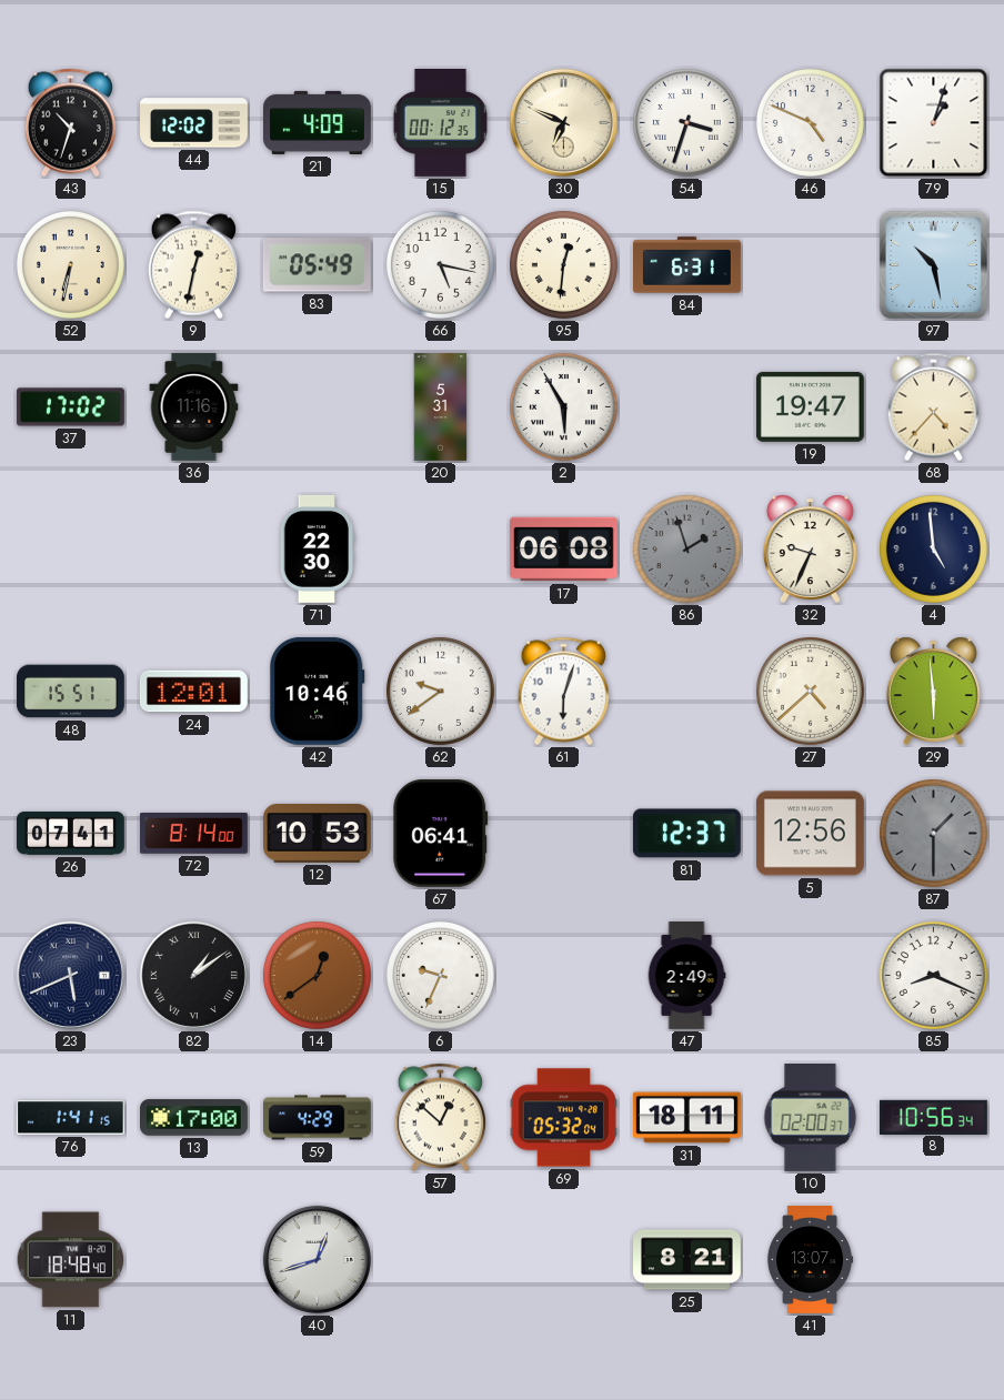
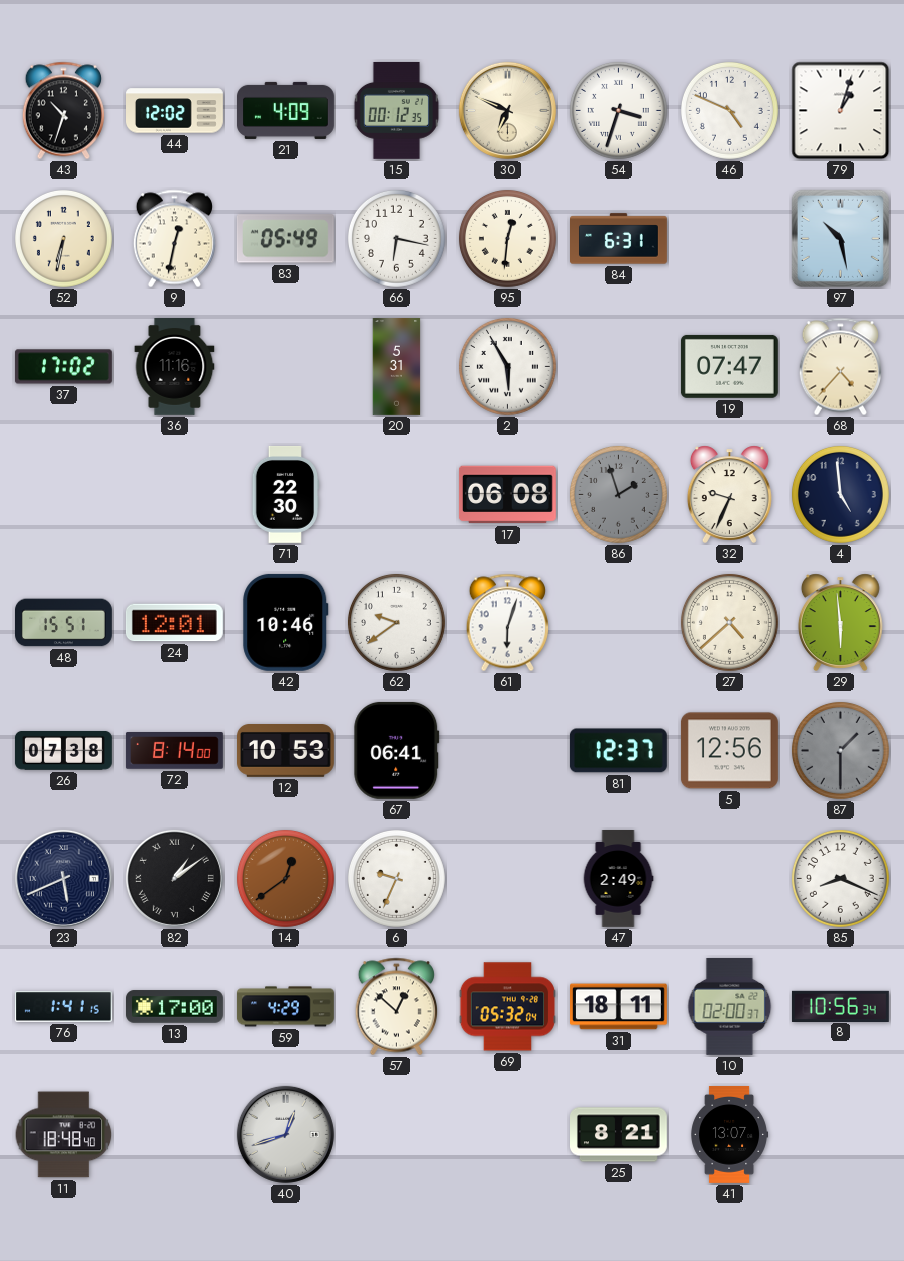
66: 5:17 -> 6:17 (396, 238)
19: 19:47 -> 07:47 (729, 366)
26: 07:41 -> 07:38 (63, 750)
